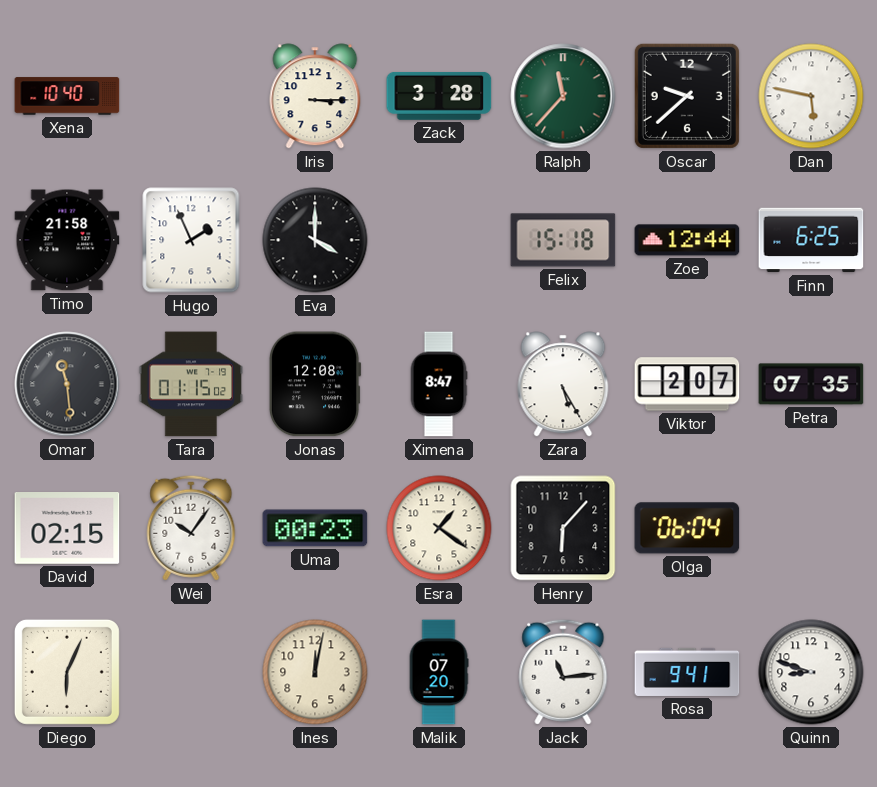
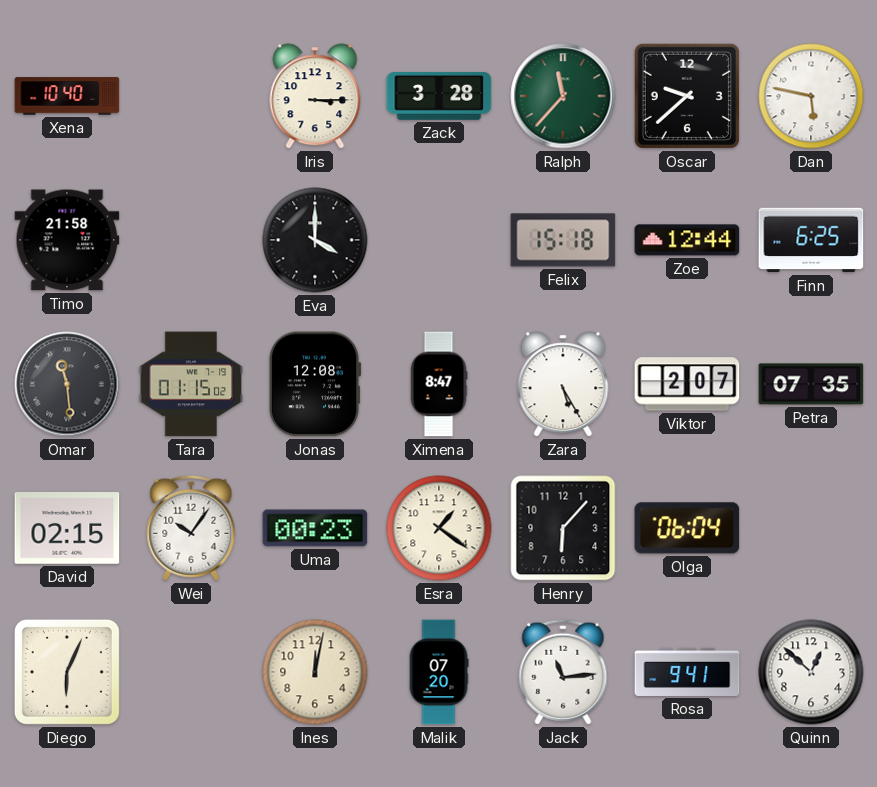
Hugo: 1:56 -> none (191, 240)
Quinn: 8:48 -> 12:52 (811, 672)
